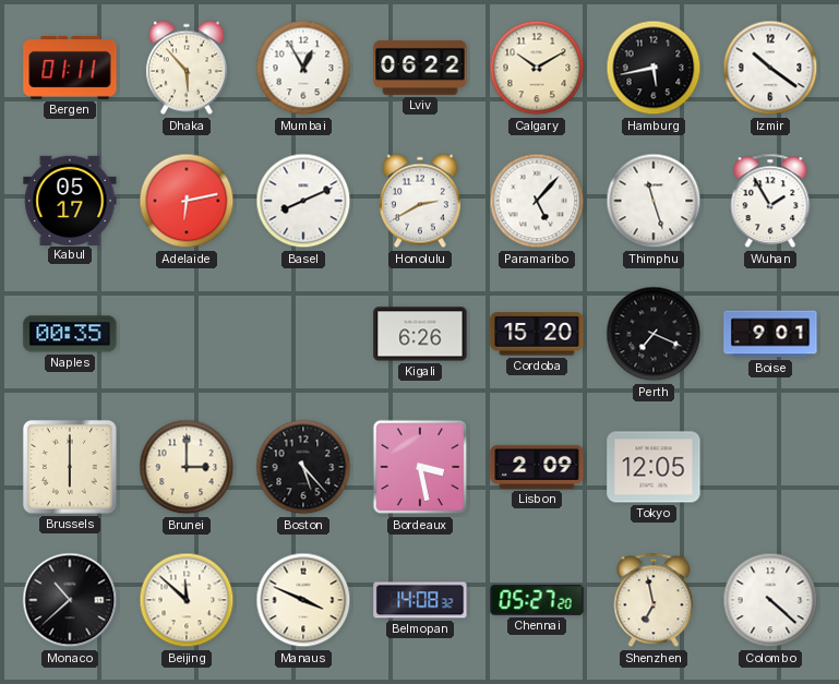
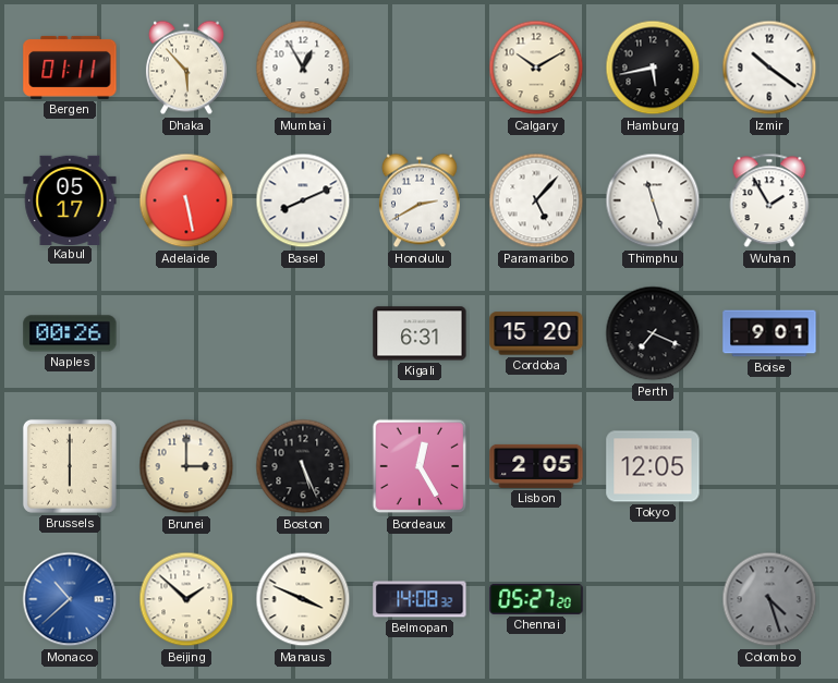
Lviv: 06:22 -> none (420, 68)
Adelaide: 6:13 -> 5:28 (186, 200)
Naples: 00:35 -> 00:26 (70, 333)
Kigali: 6:26 -> 6:31 (420, 333)
Boston: 5:23 -> 5:26 (303, 466)
Bordeaux: 3:28 -> 12:25 (420, 466)
Lisbon: 2:09 -> 2:05 (536, 466)
Monaco dial: black -> blue (70, 599)
Beijing: 11:52 -> 1:52 (186, 599)
Shenzhen: 6:58 -> none (654, 600)
Colombo: 4:22 -> 4:27 (769, 599)
Colombo dial: white -> grey (769, 599)
